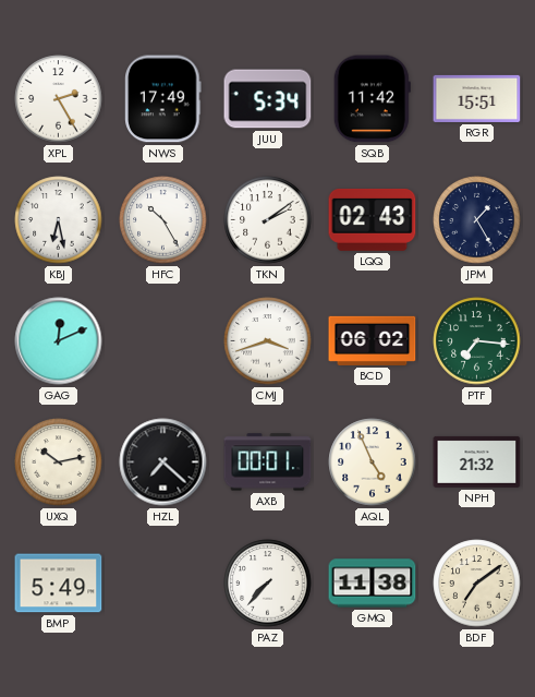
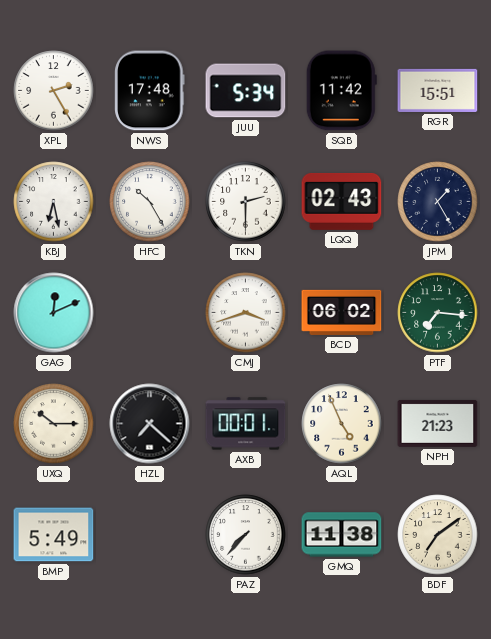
NWS: 17:49 -> 17:48 (150, 91)
TKN: 2:09 -> 2:30 (246, 202)
UXQ: 10:13 -> 10:15 (54, 424)
NPH: 21:32 -> 21:23 (438, 423)
